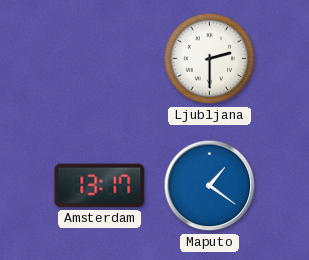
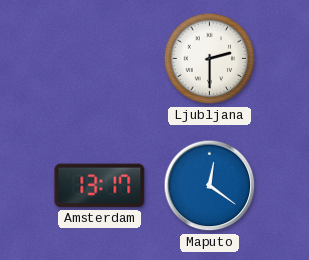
Maputo: 1:21 -> 12:21 (210, 186)
